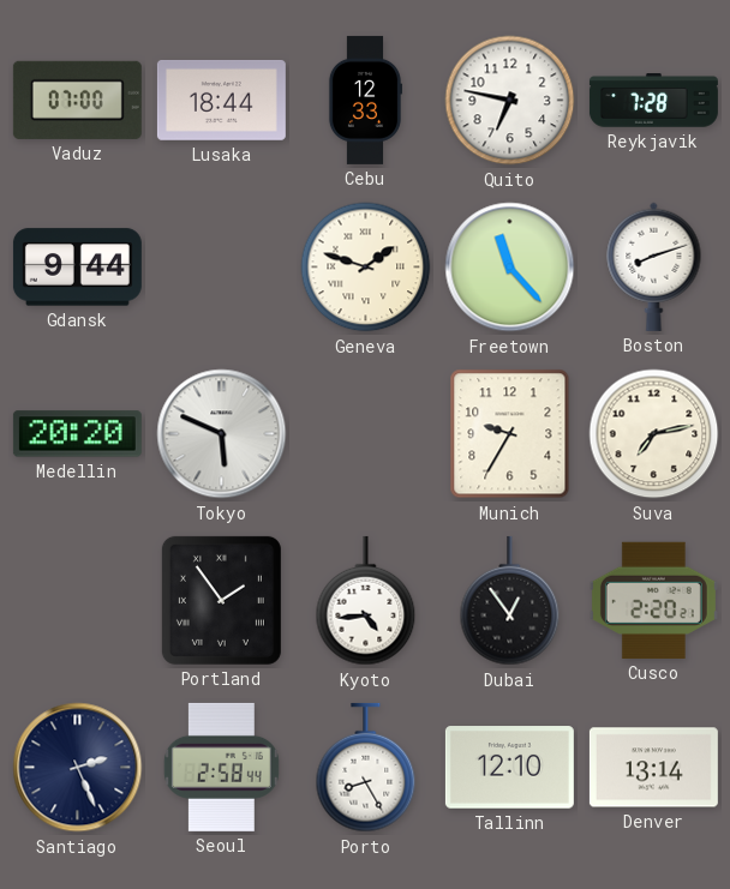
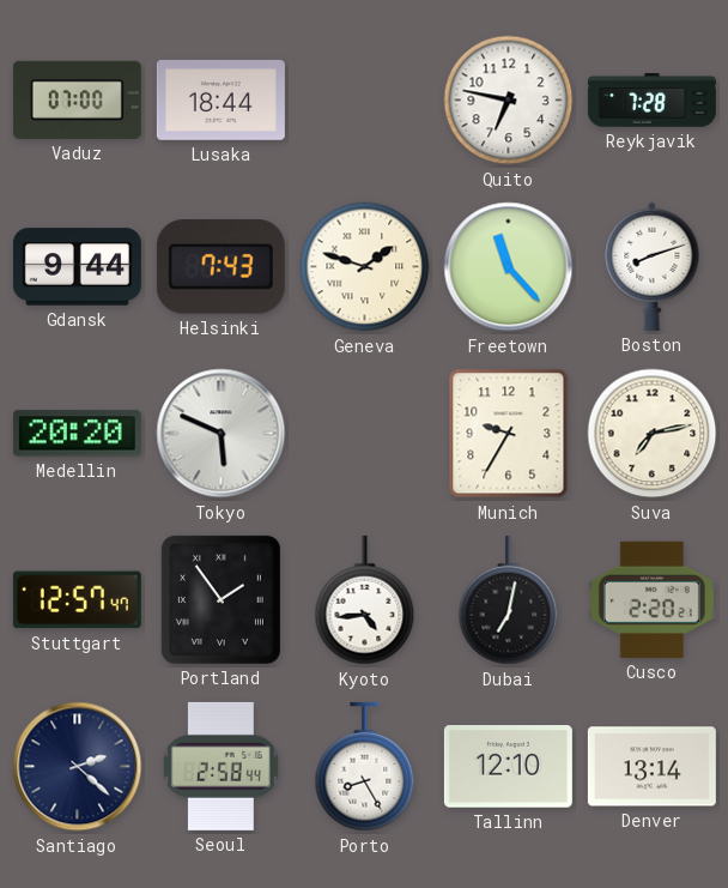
Cebu: 12:33 -> none (365, 100)
Helsinki: none -> 7:43 (220, 267)
Stuttgart: none -> 12:57 (77, 600)
Dubai: 12:54 -> 7:02 (509, 600)
Santiago: 2:26 -> 2:22 (78, 767)
